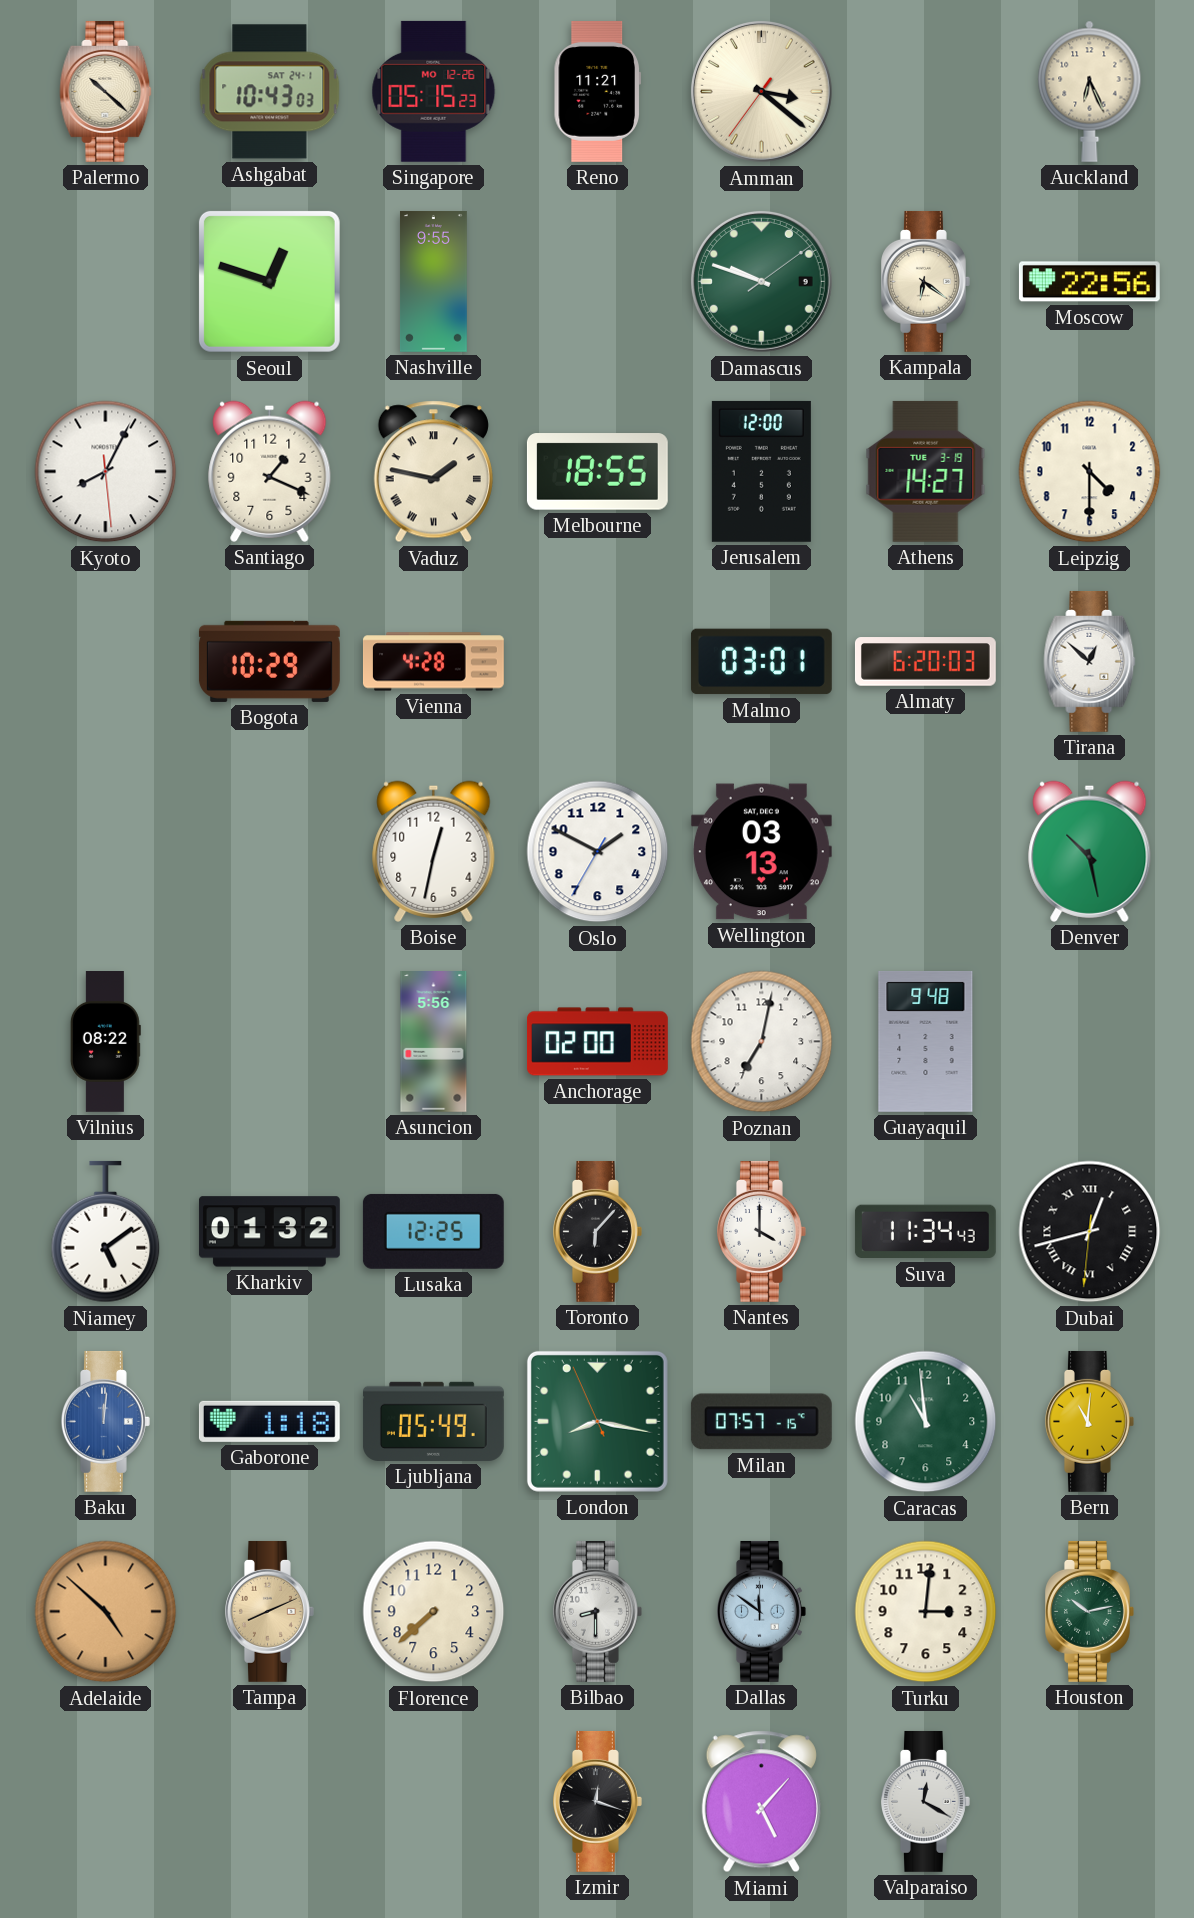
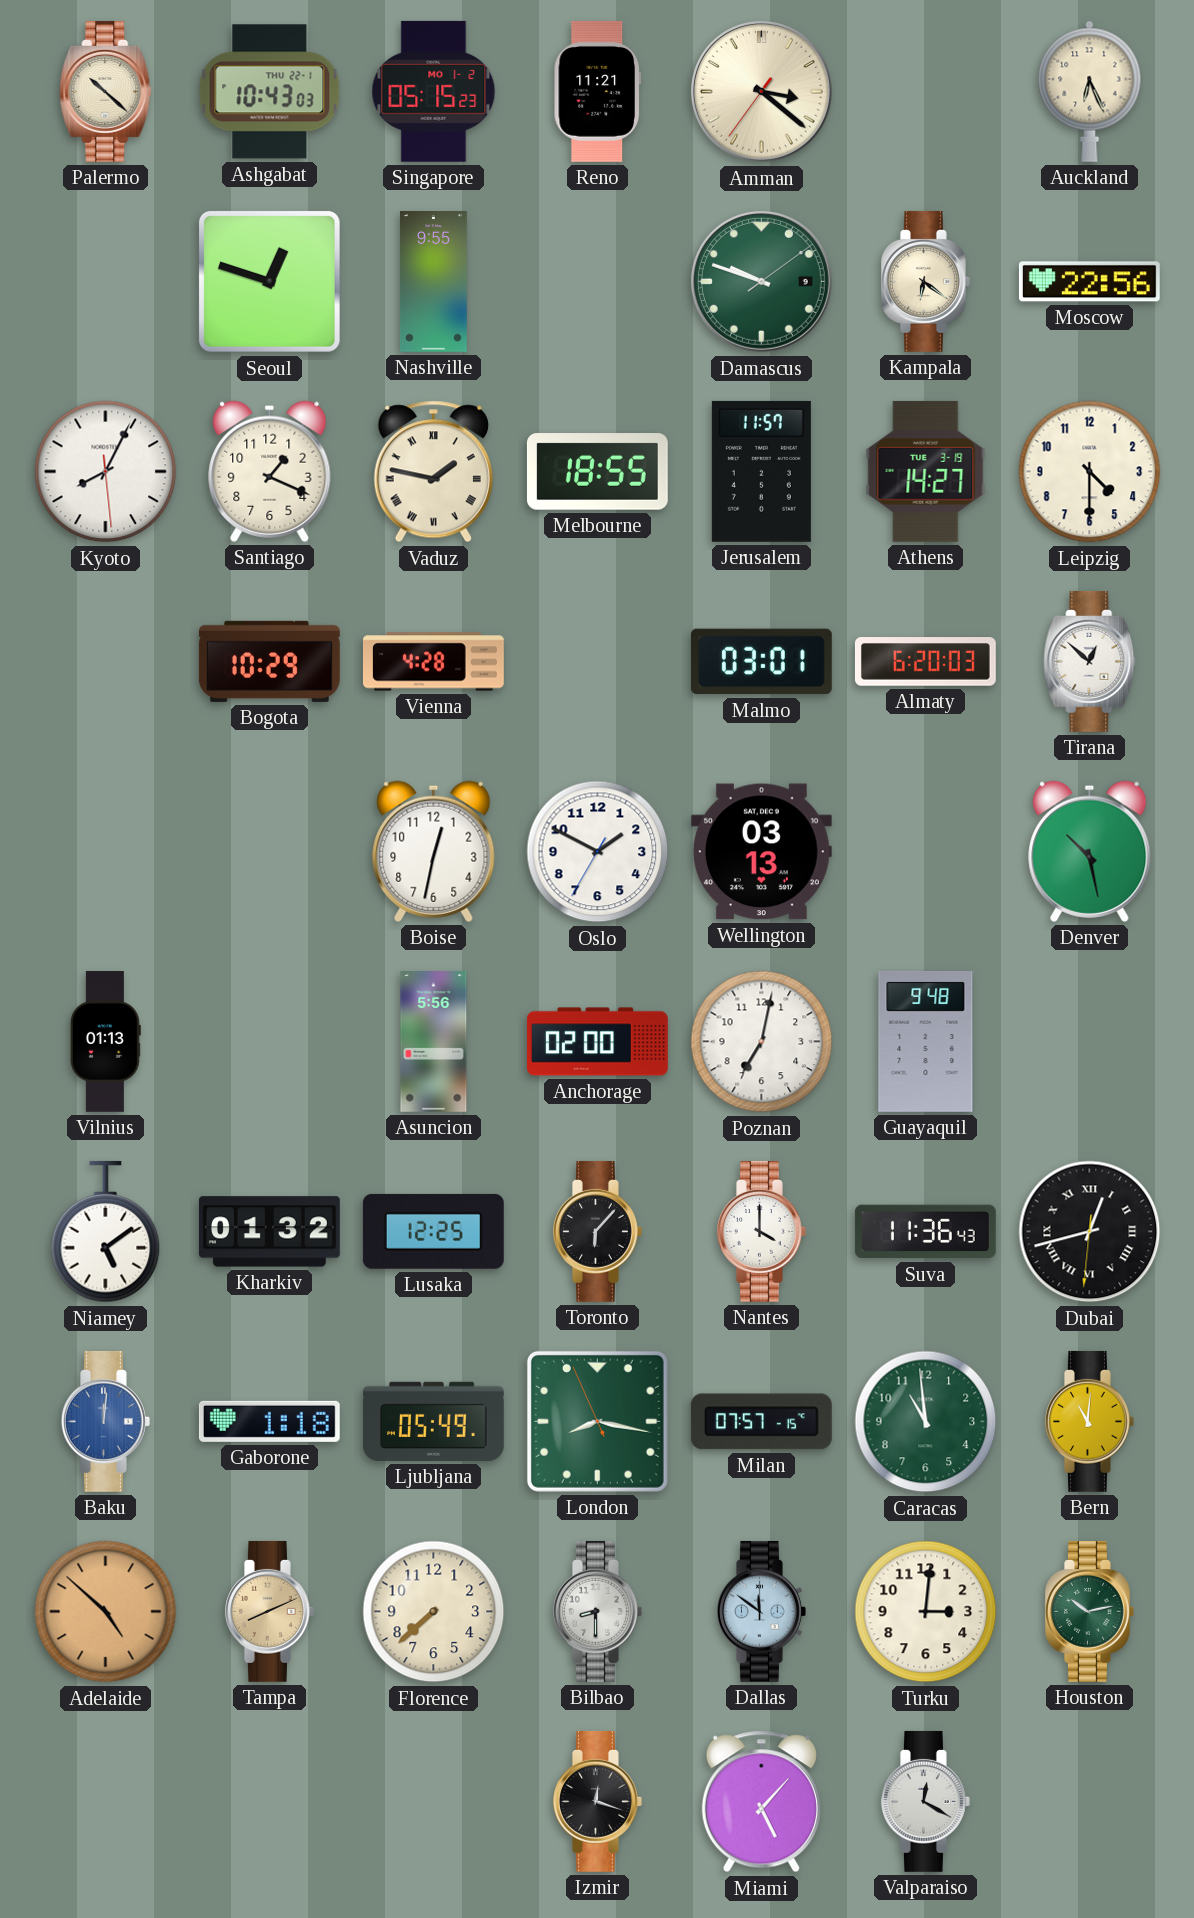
Ashgabat date: SAT 24-1 -> THU 22-1 (270, 92)
Singapore date: MO 12-26 -> MO 1-2 (434, 91)
Jerusalem: 12:00 -> 11:57 (761, 471)
Vilnius: 08:22 -> 01:13 (105, 1042)
Suva: 11:34 -> 11:36 (925, 1232)
